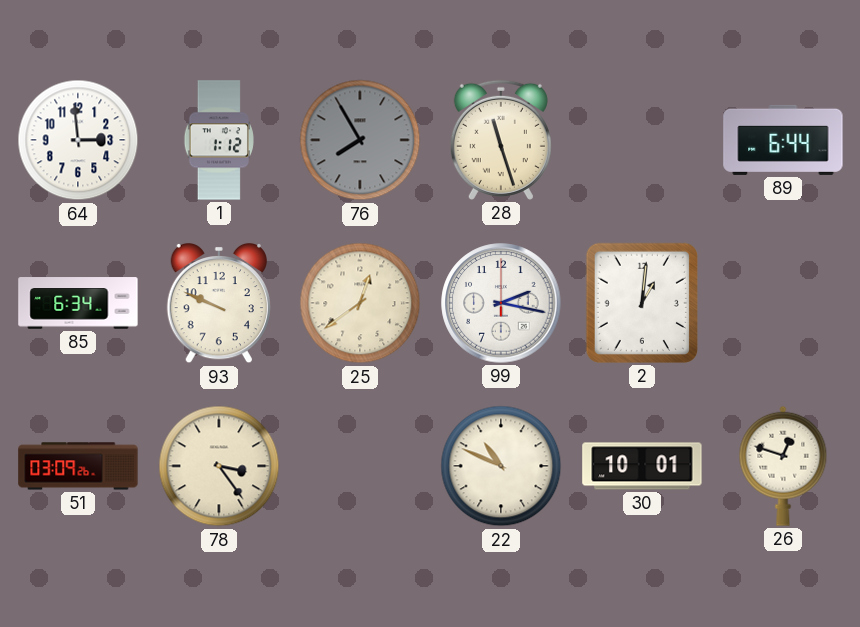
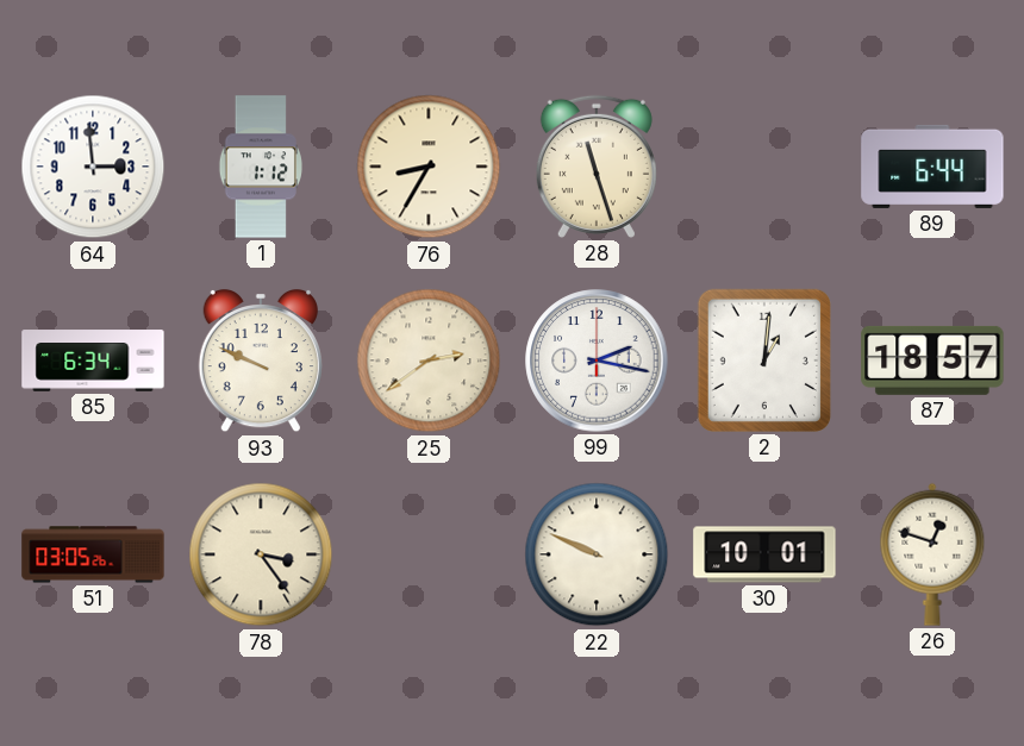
76: 7:55 -> 8:35 (429, 167)
76 dial: grey -> cream (429, 167)
25: 12:39 -> 2:39 (429, 361)
87: none -> 18:57 (932, 361)
51: 03:09 -> 03:05 (93, 554)
22: 10:49 -> 9:49 (597, 554)
